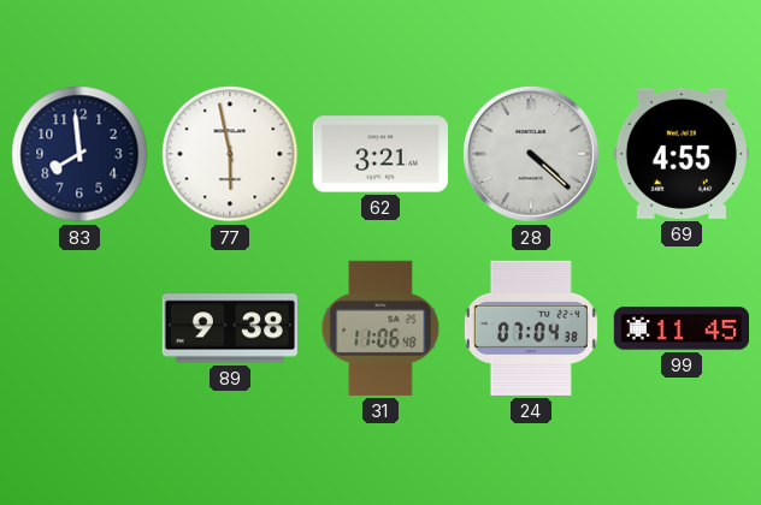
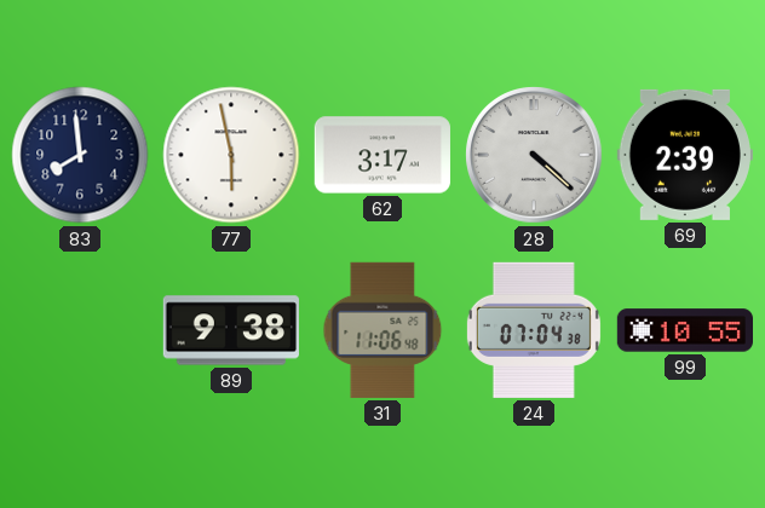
62: 3:21 -> 3:17 (382, 155)
69: 4:55 -> 2:39 (685, 155)
99: 11:45 -> 10:55 (684, 330)
